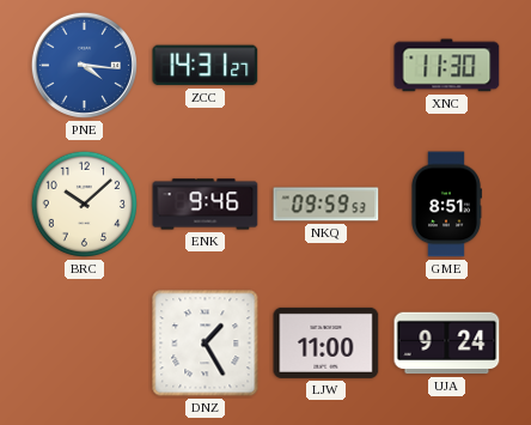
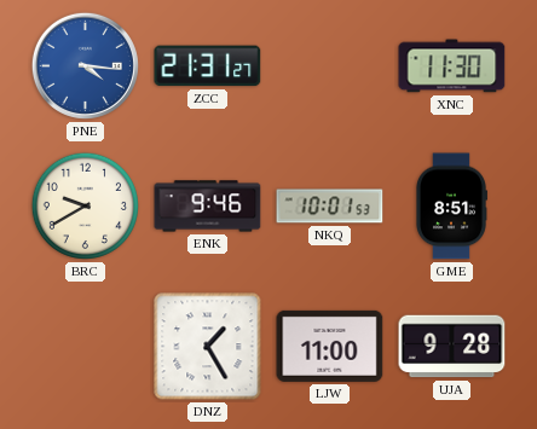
ZCC: 14:31 -> 21:31 (208, 66)
BRC: 10:08 -> 9:40 (85, 205)
NKQ: 09:59 -> 10:01 (330, 207)
UJA: 9:24 -> 9:28 (452, 347)
